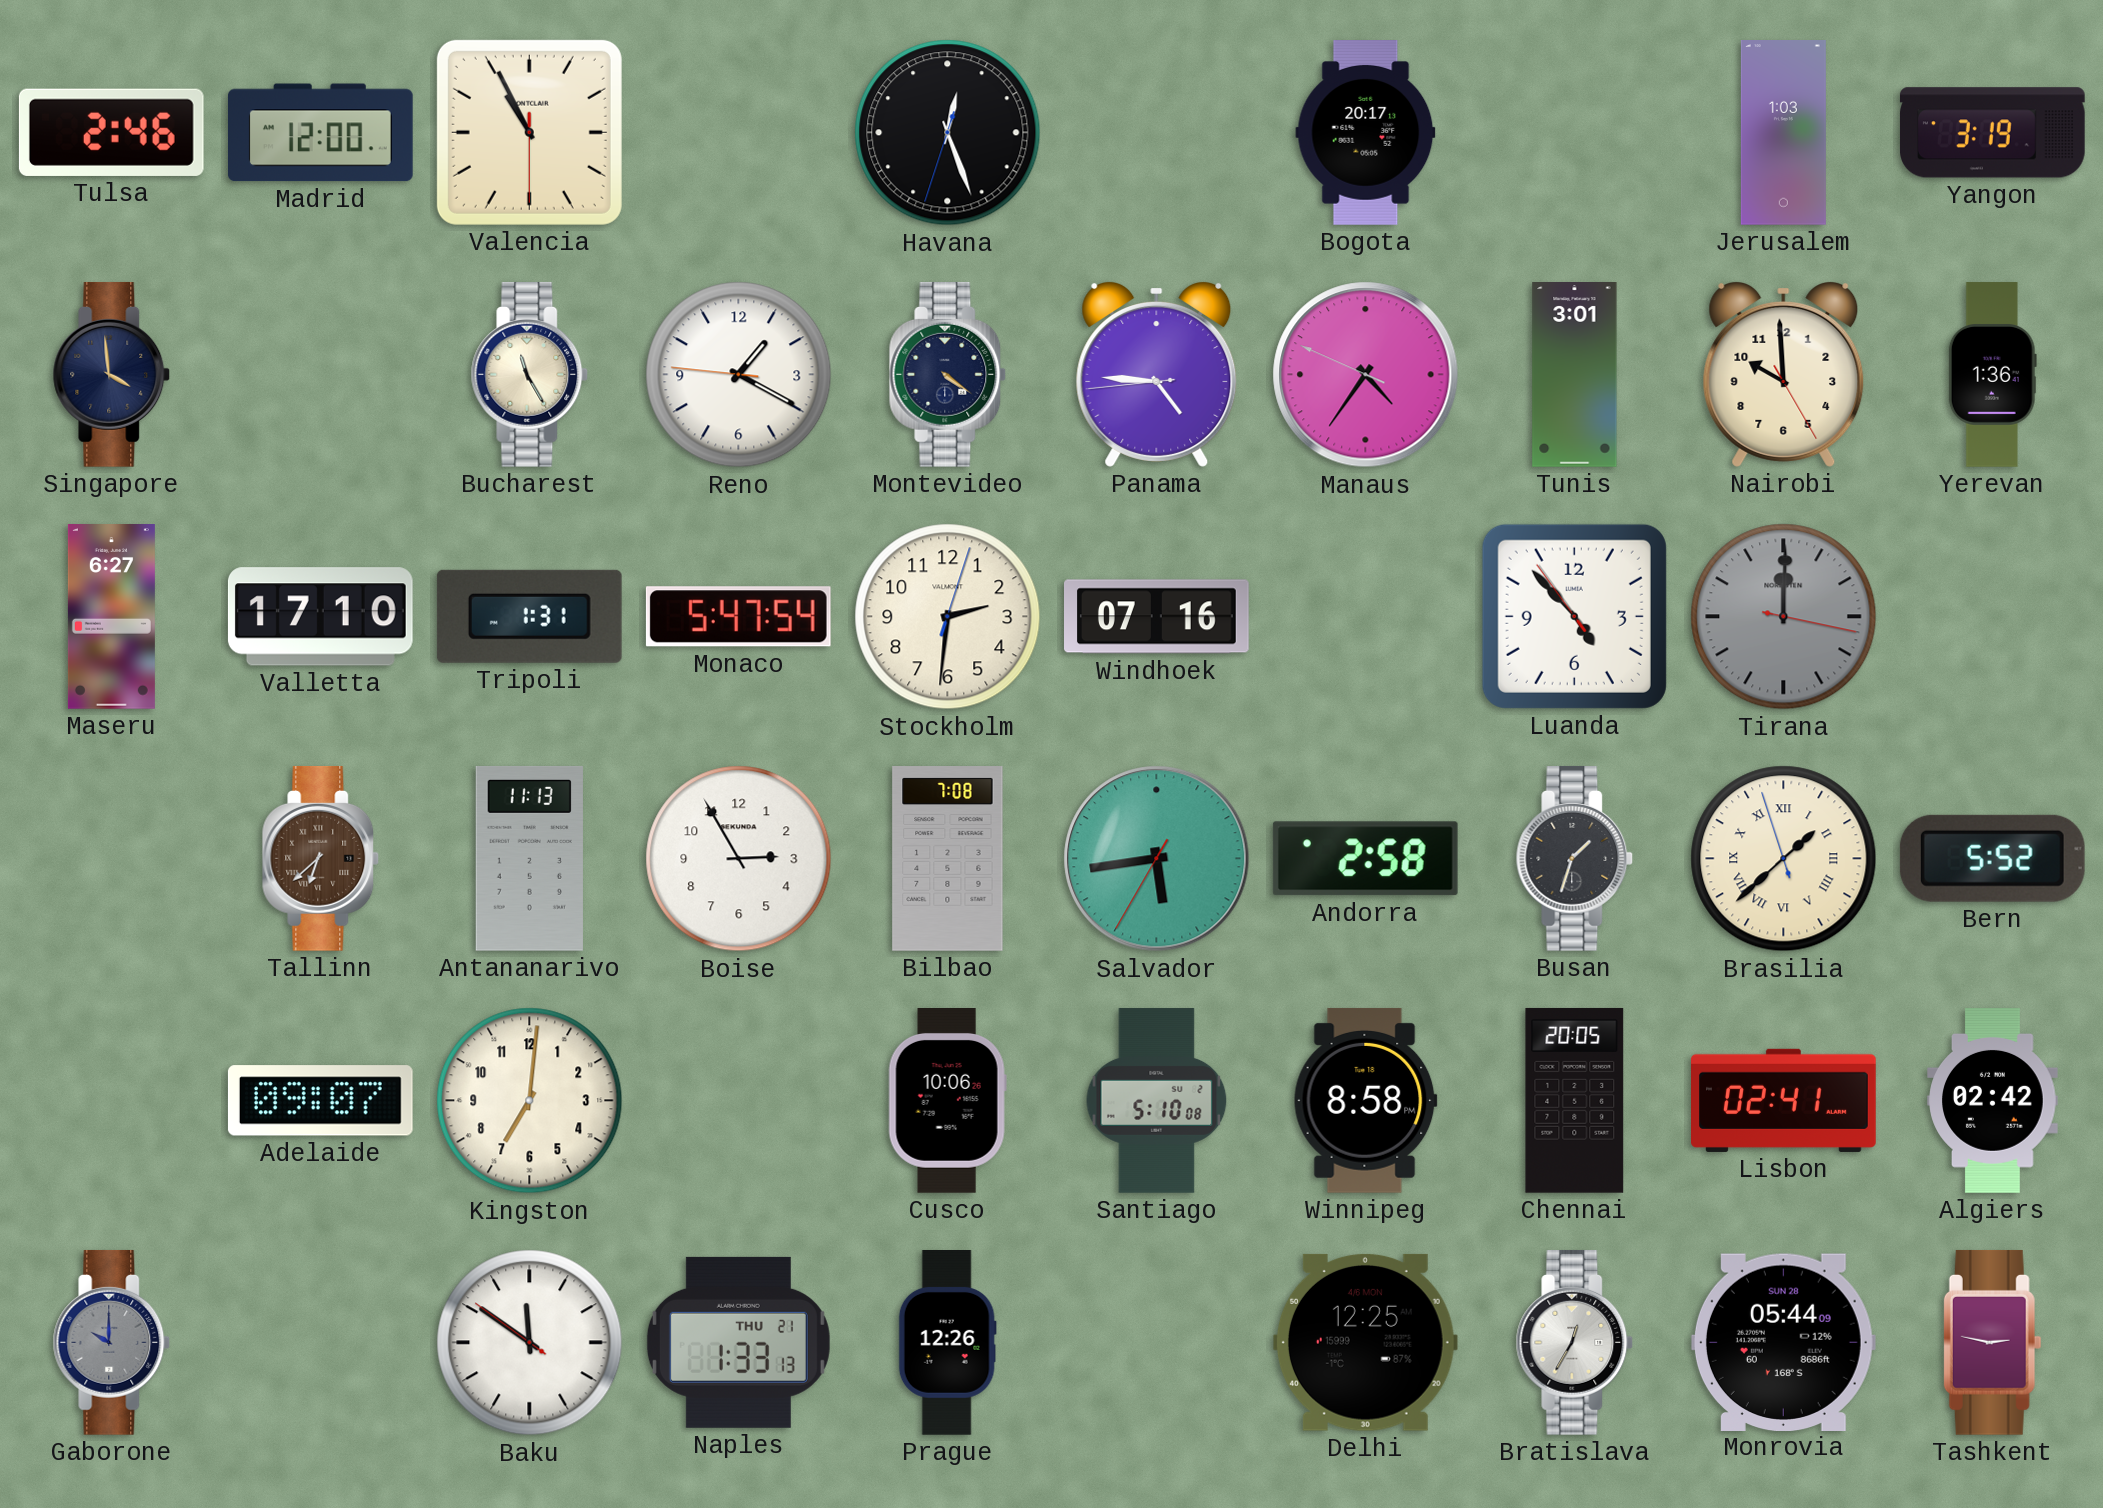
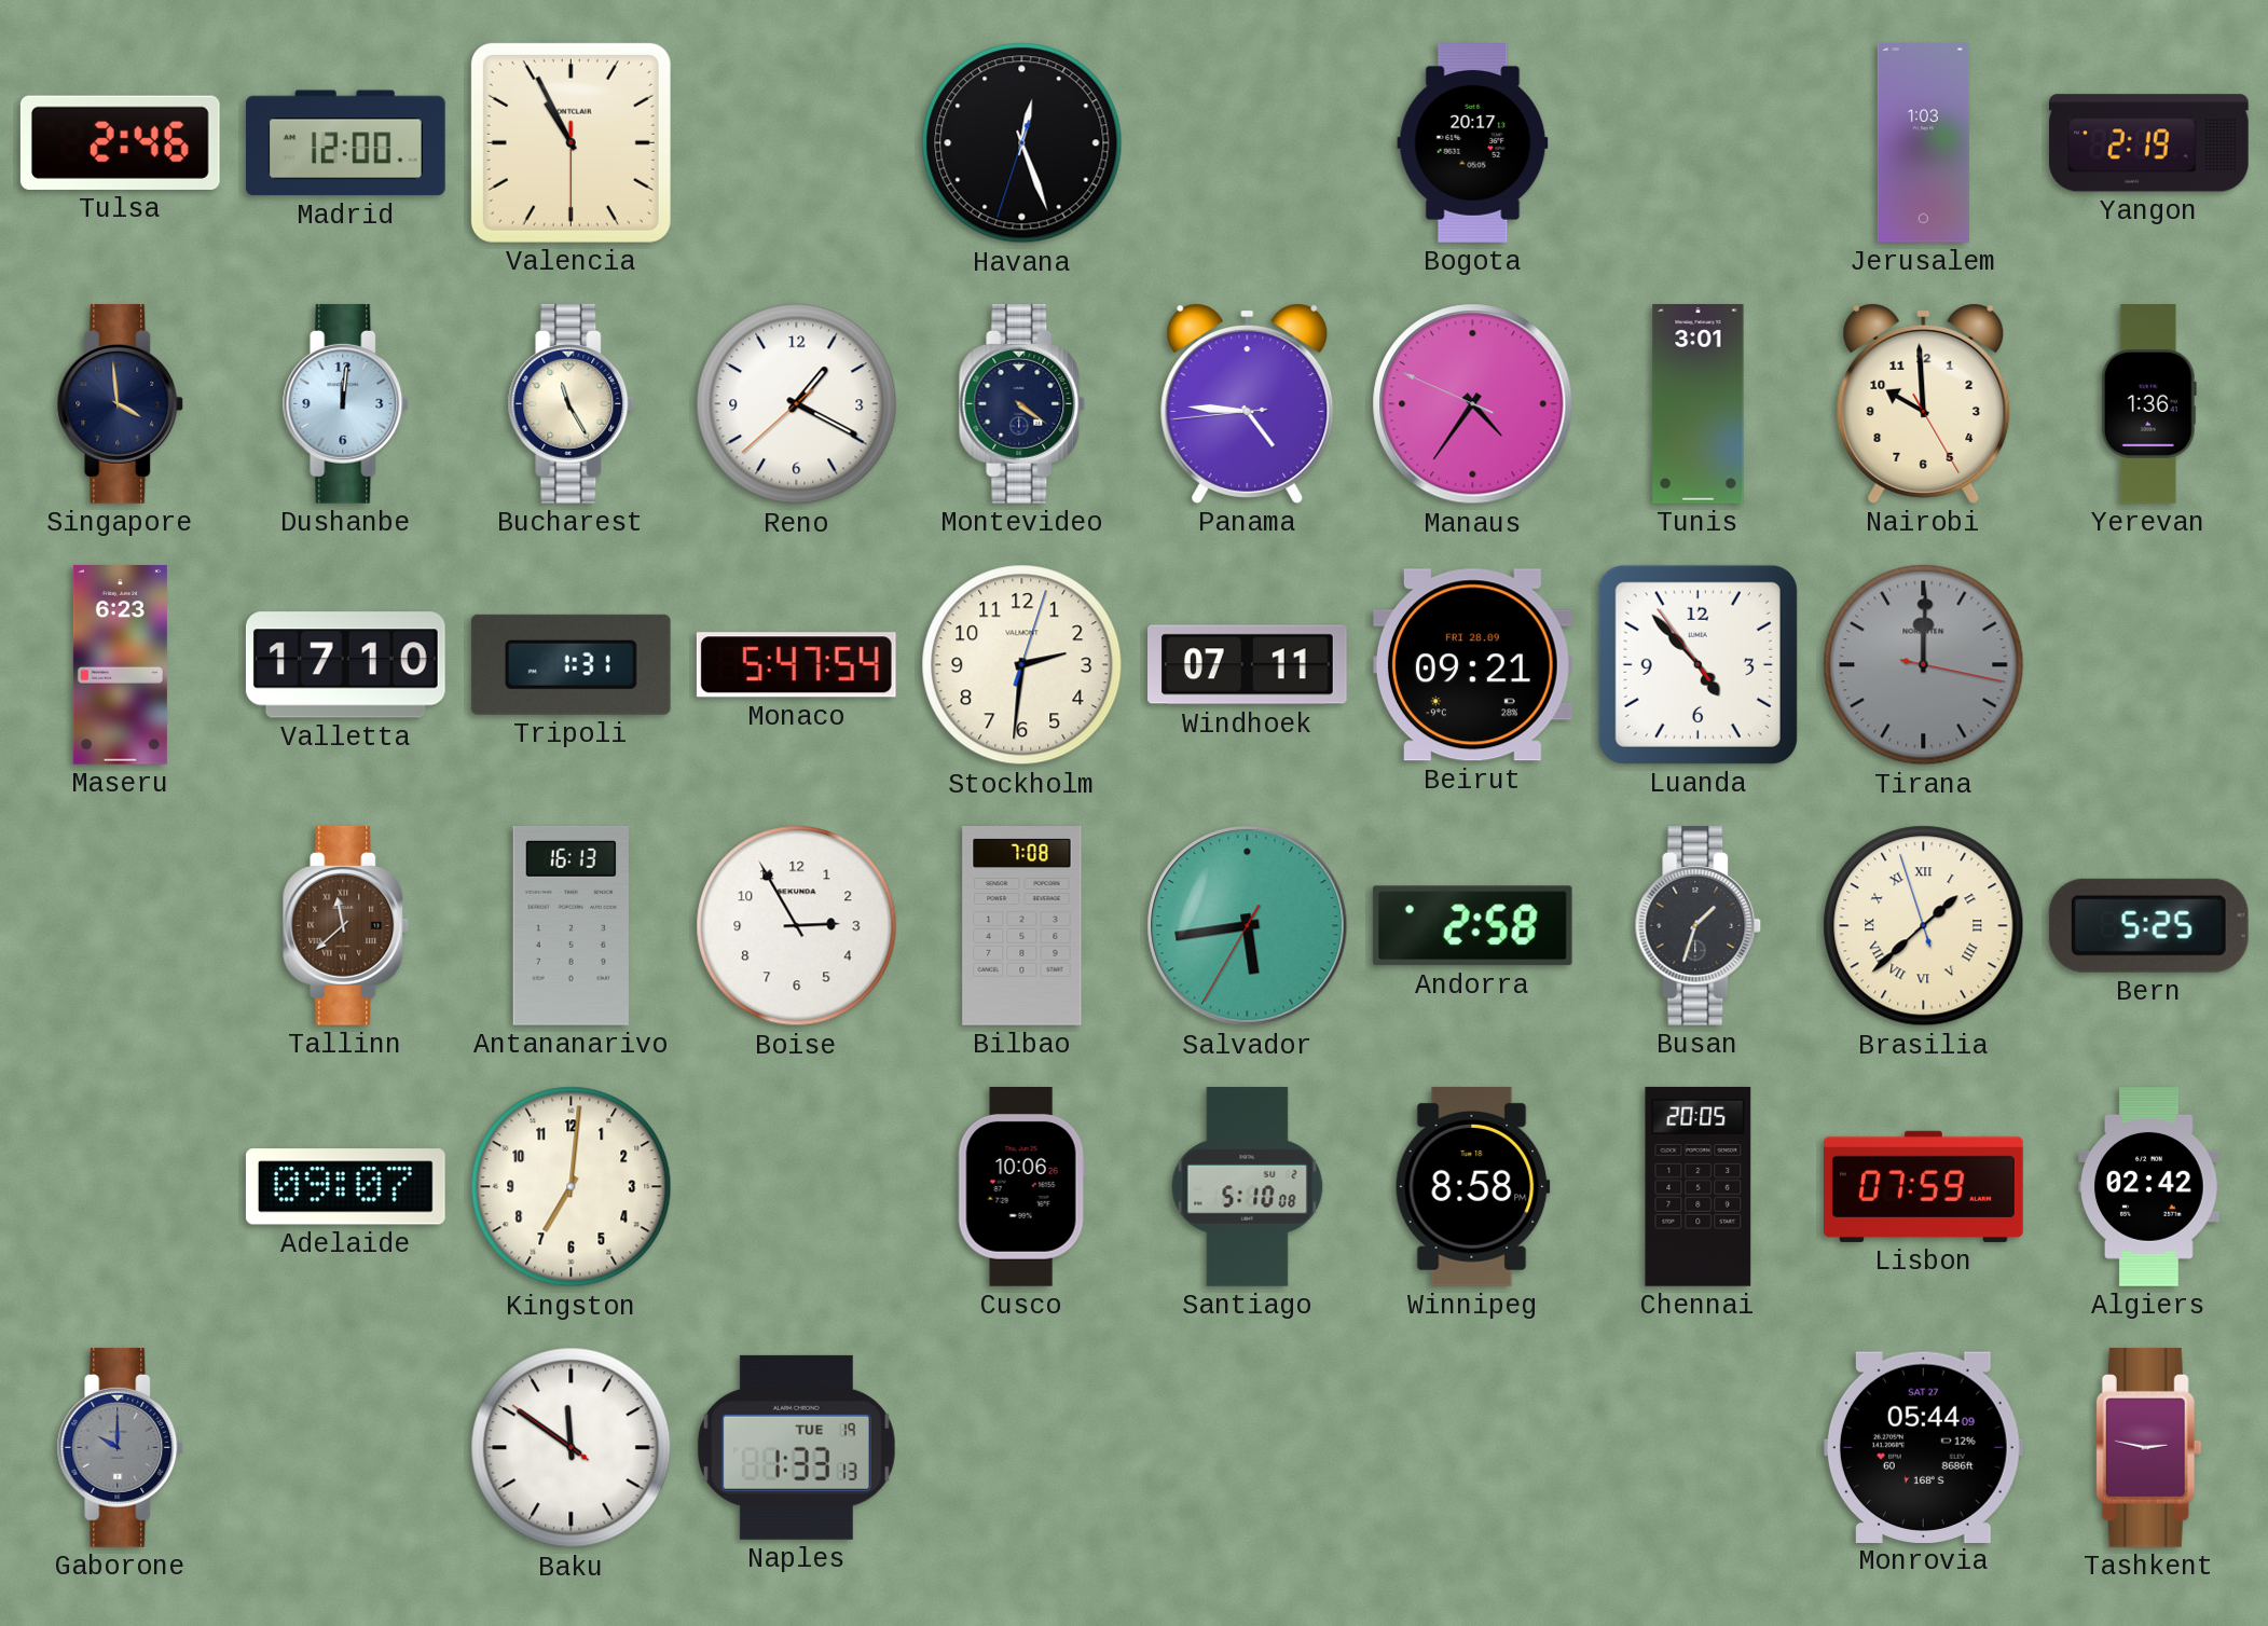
Yangon: 3:19 -> 2:19 (2148, 143)
Dushanbe: none -> 12:01 (346, 403)
Reno: 1:19:46 -> 1:19:38 (797, 404)
Maseru: 6:27 -> 6:23 (120, 665)
Windhoek: 07:16 -> 07:11 (1248, 665)
Beirut: none -> 09:21 (1472, 665)
Tallinn: 6:38 -> 11:38 (346, 925)
Antananarivo: 11:13 -> 16:13 (571, 925)
Bern: 5:52 -> 5:25 (2148, 925)
Lisbon: 02:41 -> 07:59 (1924, 1186)
Naples date: THU 21 -> TUE 19 (796, 1447)
Prague: 12:26 -> none (947, 1343)
Delhi: 12:25 -> none (1365, 1342)
Bratislava: 12:35 -> none (1575, 1342)
Monrovia date: SUN 28 -> SAT 27 (1923, 1447)
